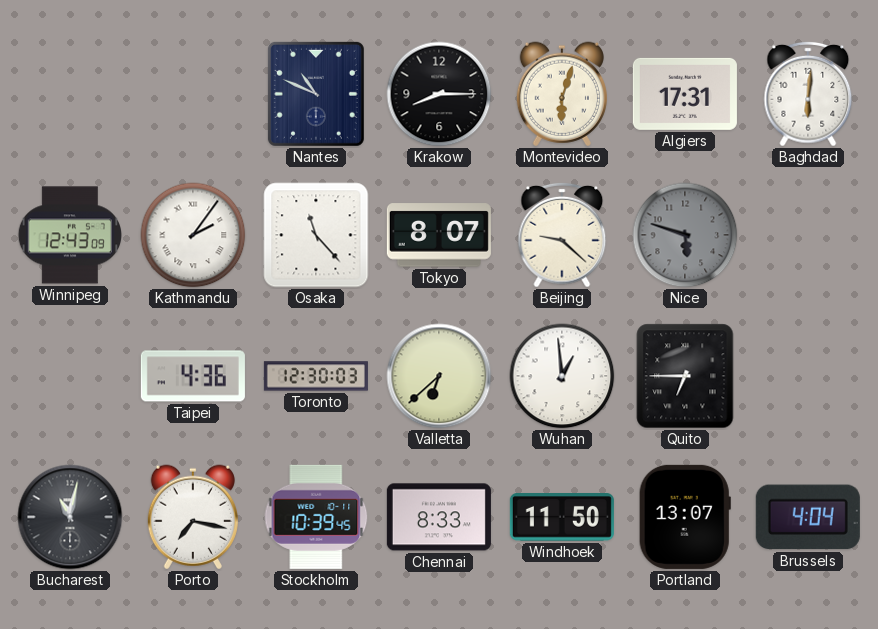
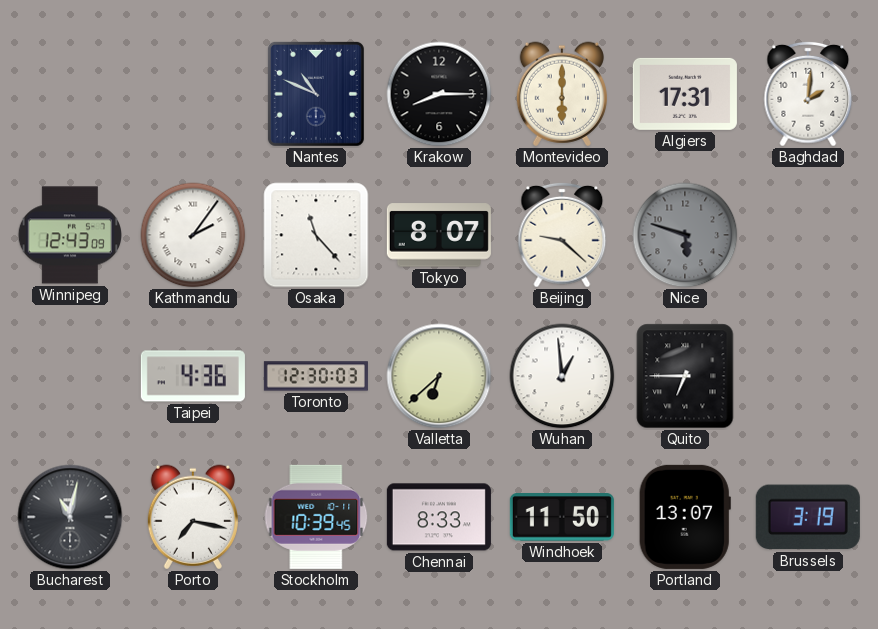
Montevideo: 6:03 -> 6:00 (562, 94)
Baghdad: 6:01 -> 2:01 (808, 94)
Brussels: 4:04 -> 3:19 (808, 517)
